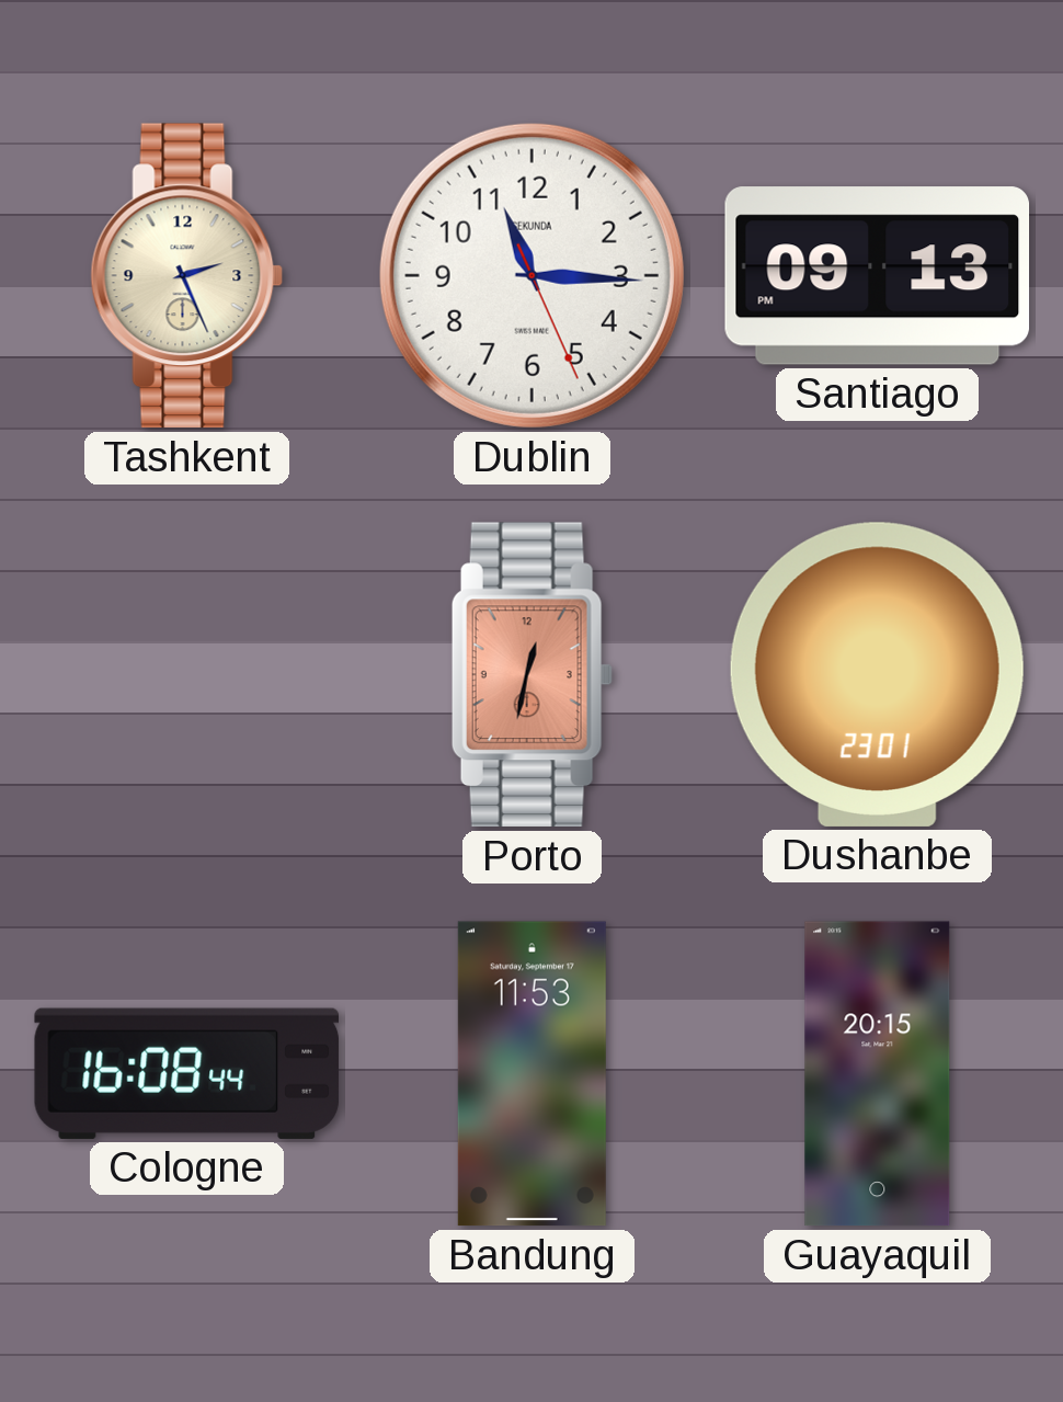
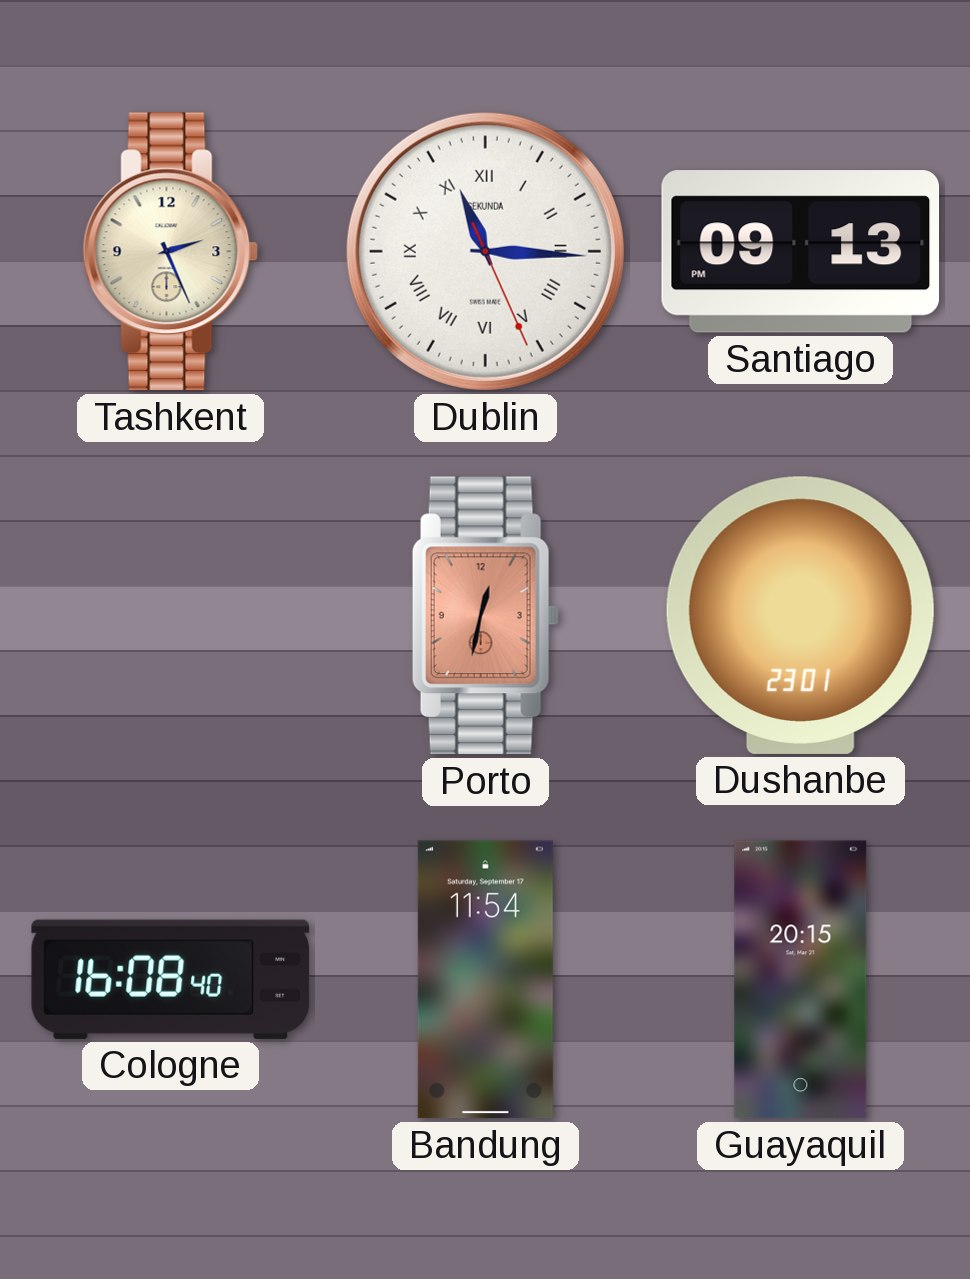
Dublin numerals: Arabic -> Roman (485, 251)
Cologne: 16:08:44 -> 16:08:40 (171, 979)
Bandung: 11:53 -> 11:54 (485, 980)
